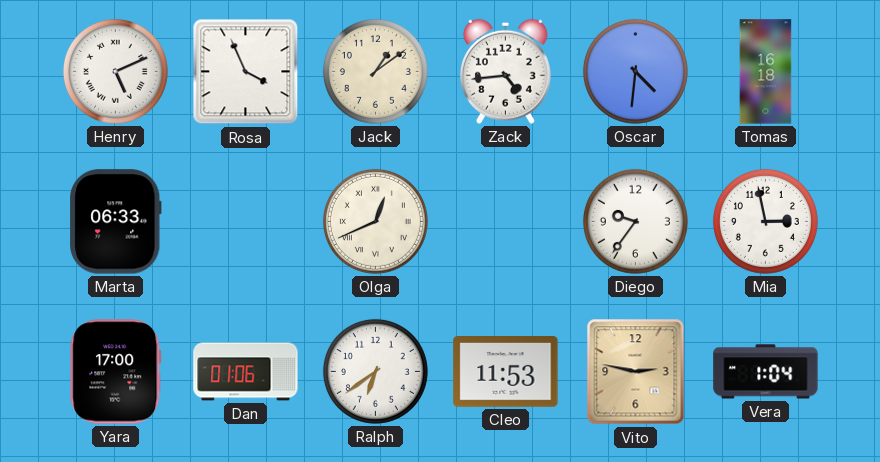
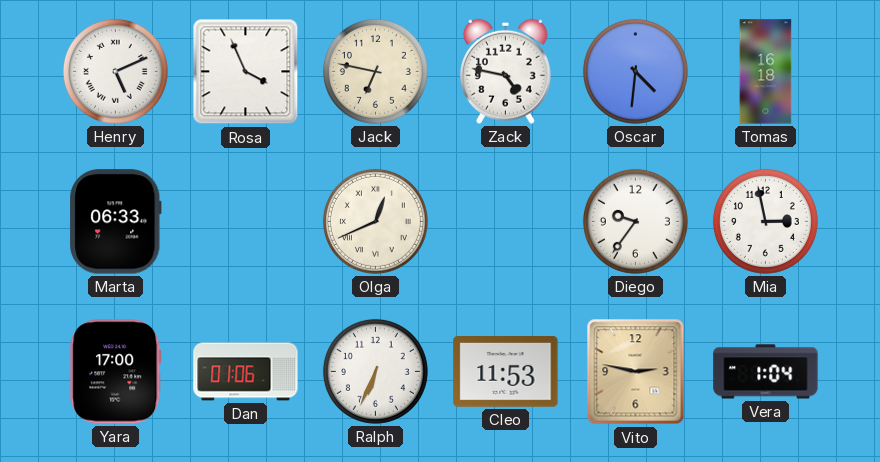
Jack: 1:09 -> 6:47 (375, 71)
Zack: 4:44 -> 4:47 (505, 71)
Ralph: 6:39 -> 6:34 (375, 371)
